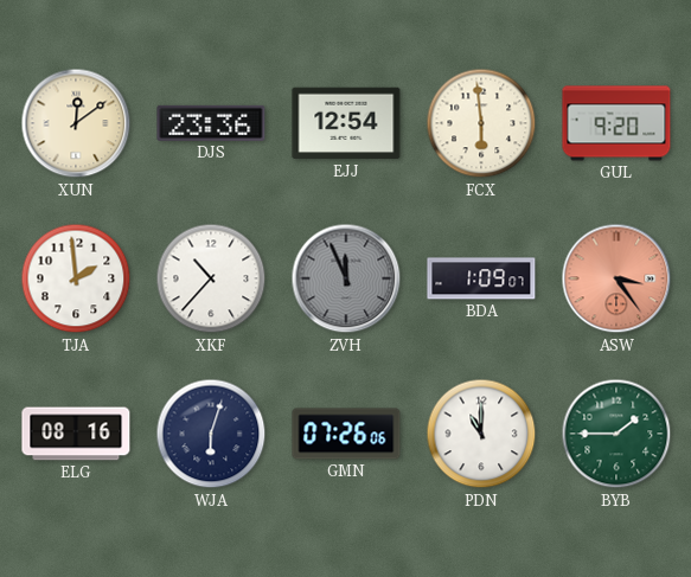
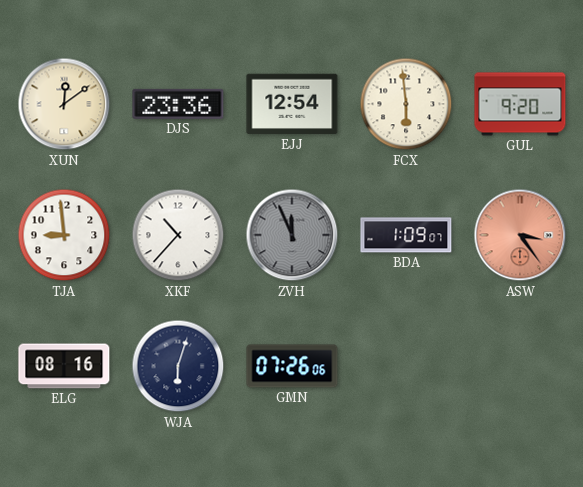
TJA: 1:59 -> 8:59 (64, 235)
PDN: 11:00 -> none (481, 434)
BYB: 1:45 -> none (616, 434)
